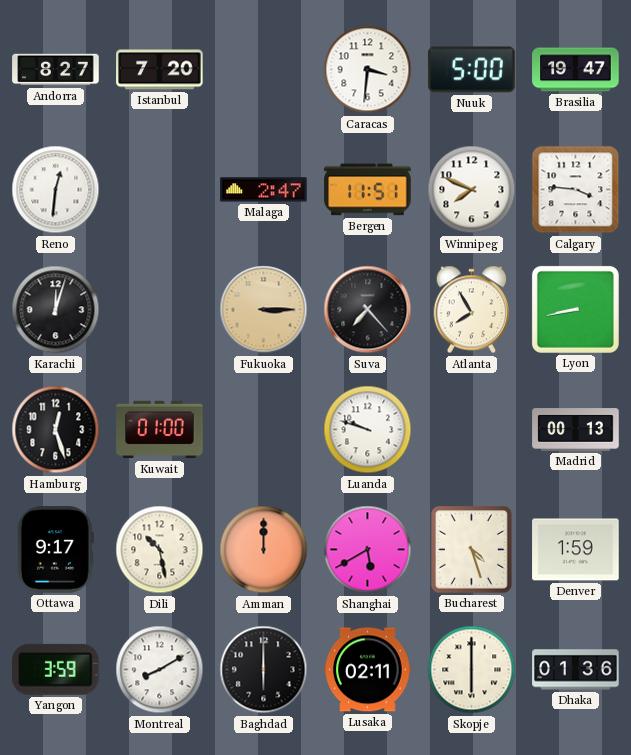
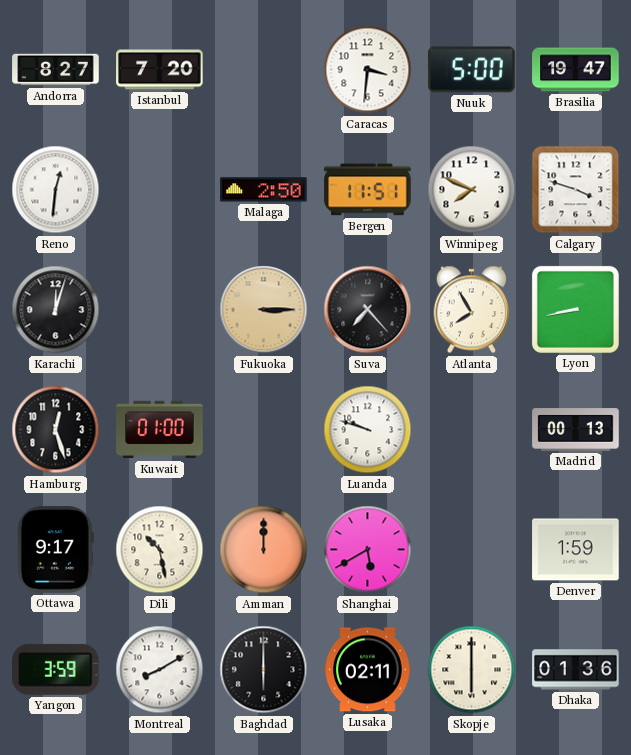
Malaga: 2:47 -> 2:50 (264, 190)
Calgary: 3:46 -> 3:48 (576, 190)
Bucharest: 4:27 -> none (472, 550)
